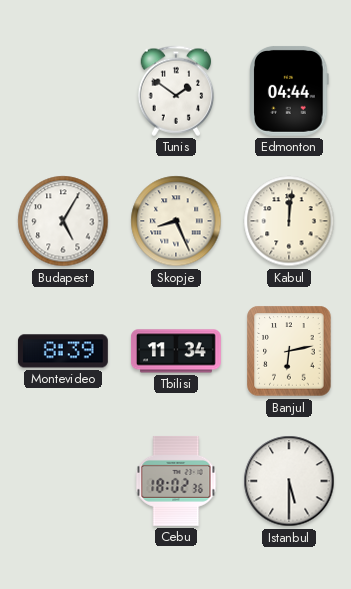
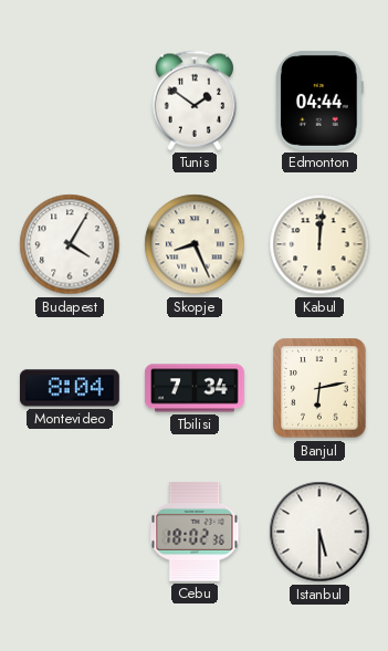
Budapest: 5:05 -> 4:05 (70, 244)
Montevideo: 8:39 -> 8:04 (70, 388)
Tbilisi: 11:34 -> 7:34 (195, 388)
